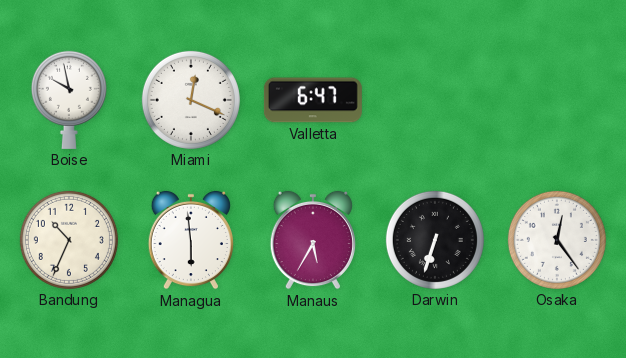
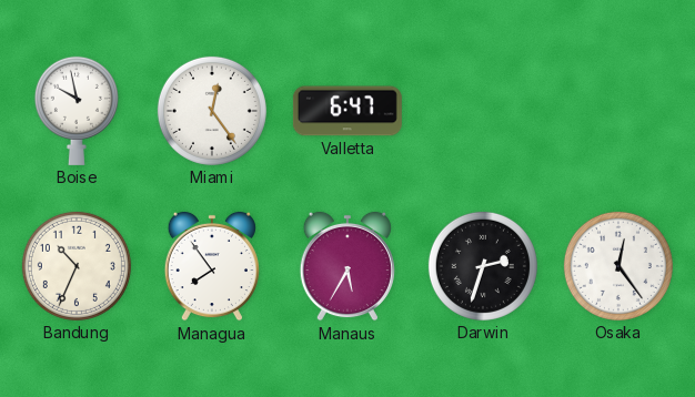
Miami: 12:19 -> 12:24 (212, 111)
Managua: 5:59 -> 7:54 (212, 266)
Darwin: 6:33 -> 2:33 (483, 266)
